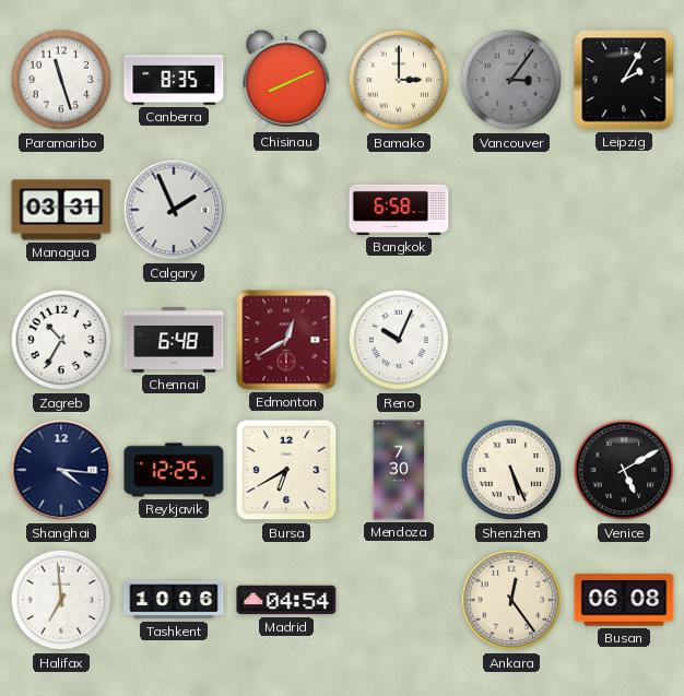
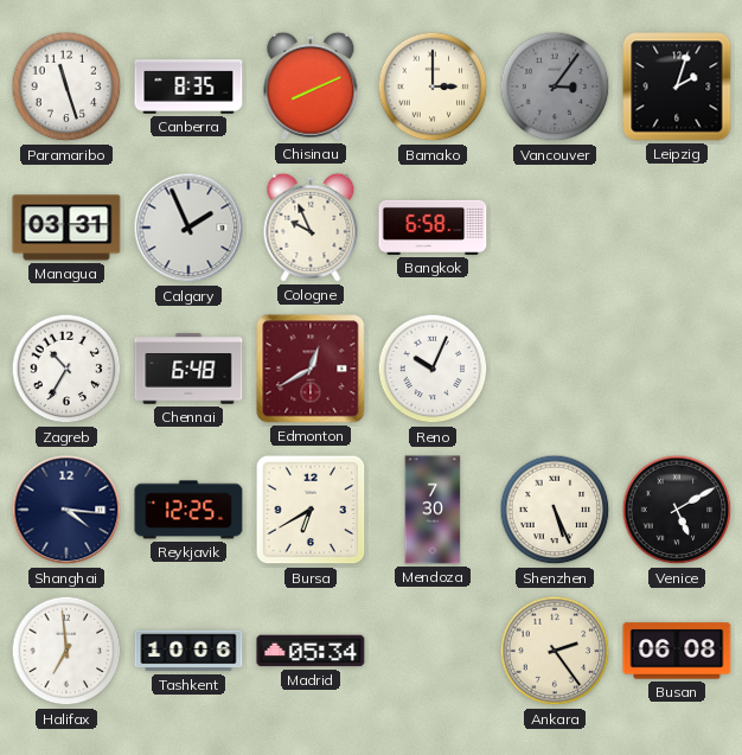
Leipzig: 2:05 -> 2:03 (677, 87)
Cologne: none -> 9:56 (311, 228)
Madrid: 04:54 -> 05:34 (311, 651)
Ankara: 12:24 -> 2:24 (555, 651)
